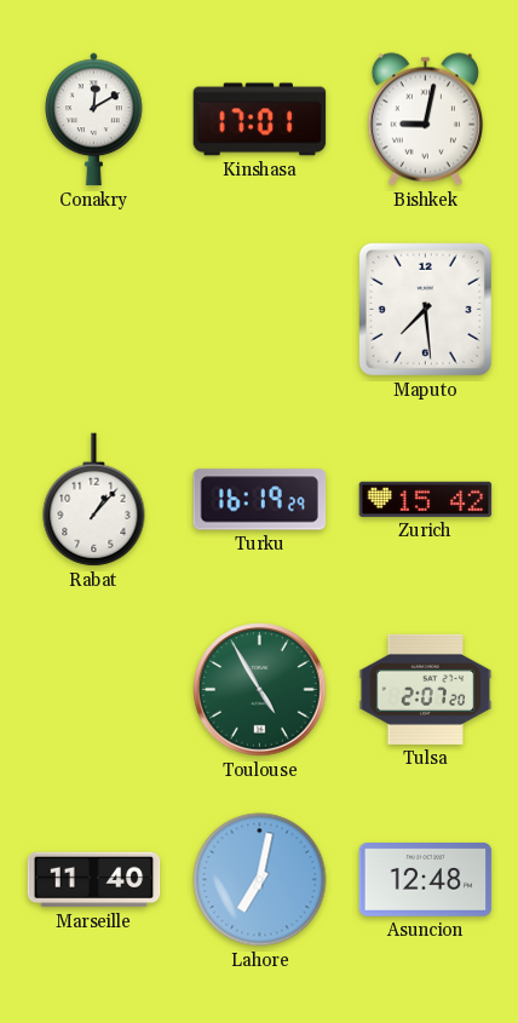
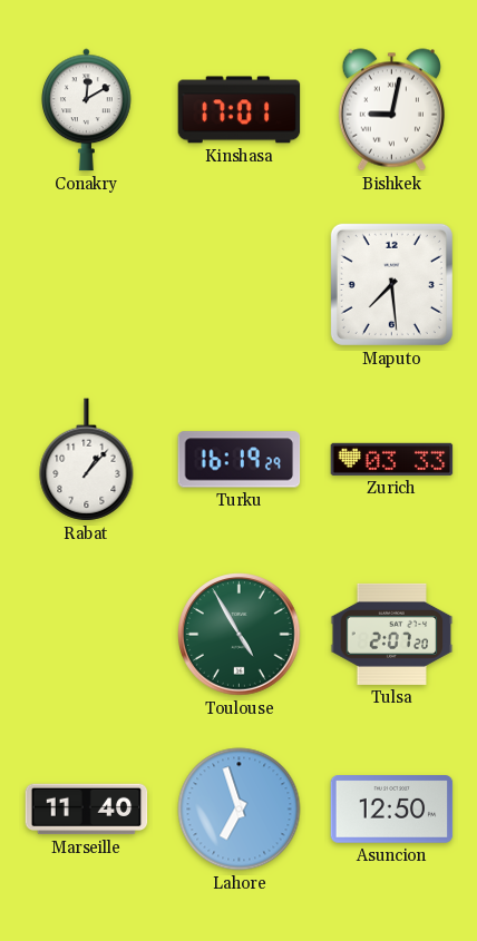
Zurich: 15:42 -> 03:33 (392, 459)
Lahore: 7:02 -> 6:57 (240, 810)
Asuncion: 12:48 -> 12:50 (392, 810)
